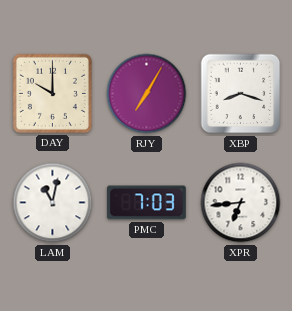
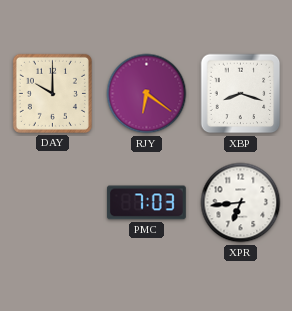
RJY: 7:05 -> 6:21 (147, 94)
LAM: 11:02 -> none (53, 203)
